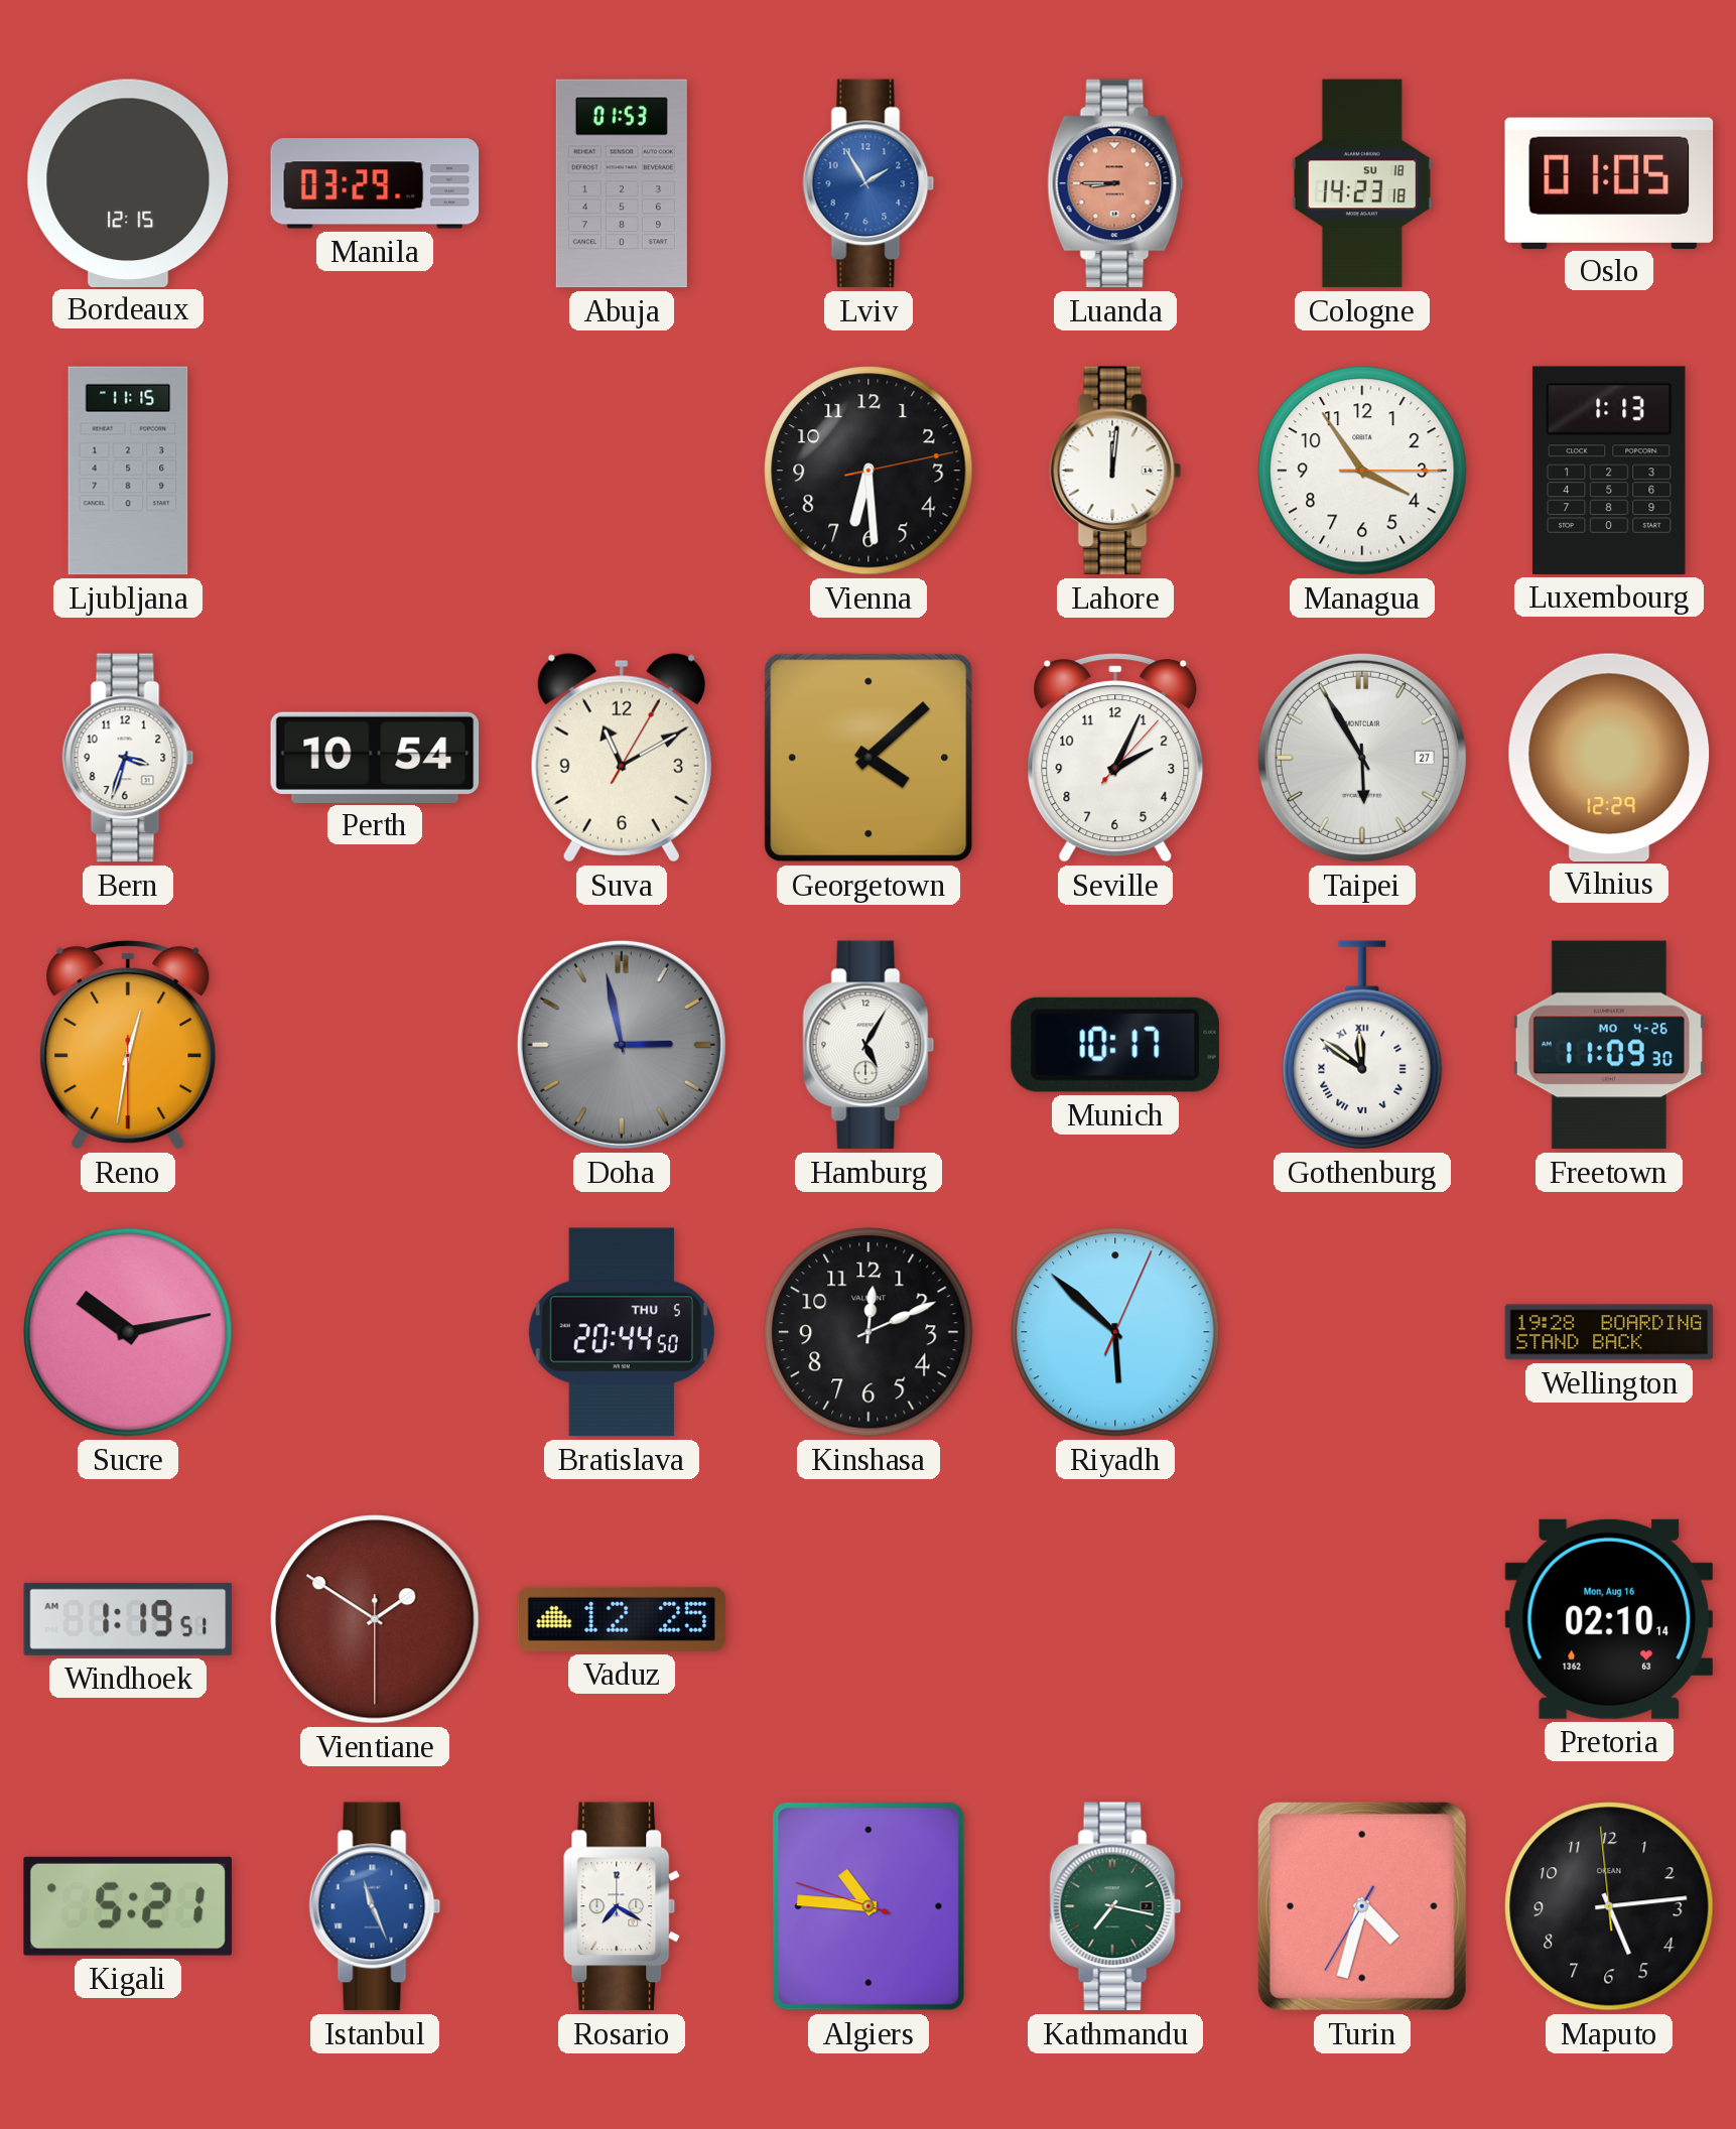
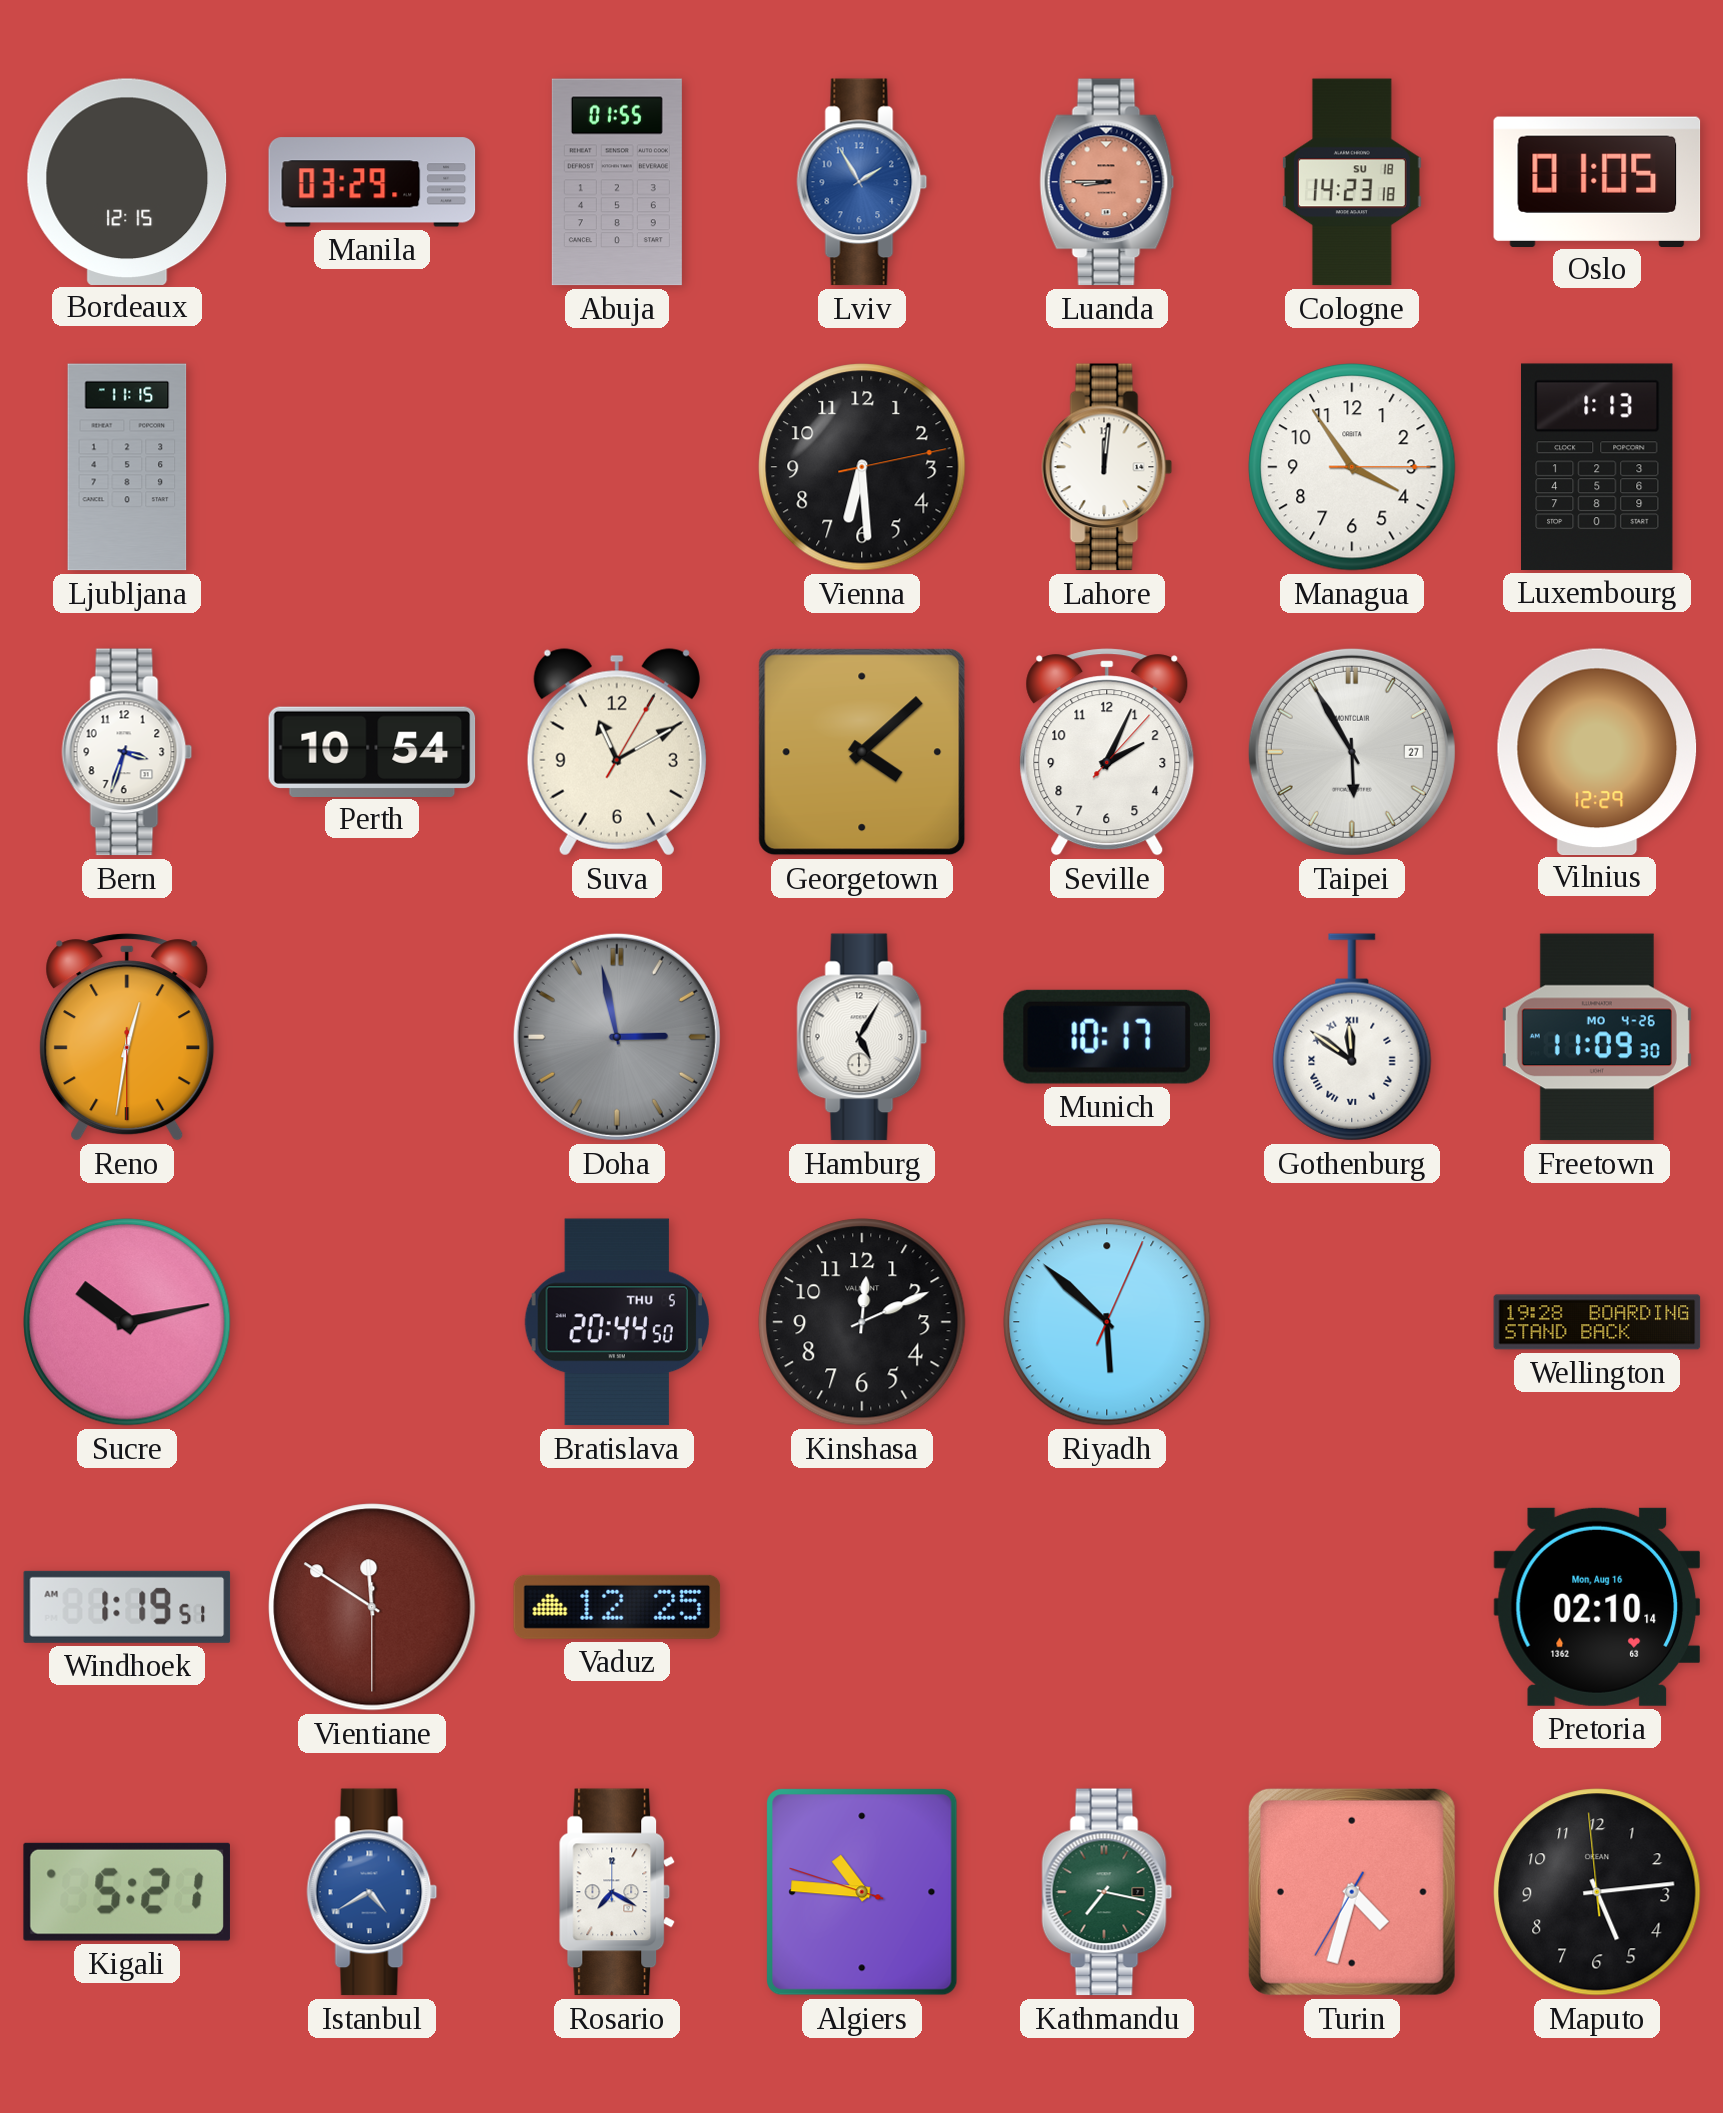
Abuja: 01:53 -> 01:55 (617, 182)
Vientiane: 1:50 -> 11:50 (372, 1607)
Istanbul: 11:26 -> 4:40 (372, 1892)
